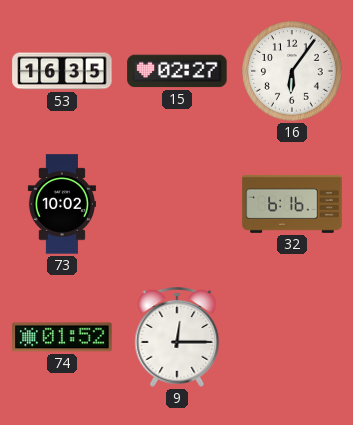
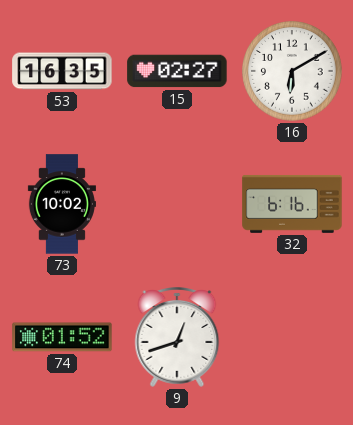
16: 6:06 -> 6:10 (292, 71)
9: 12:15 -> 12:42 (177, 338)
